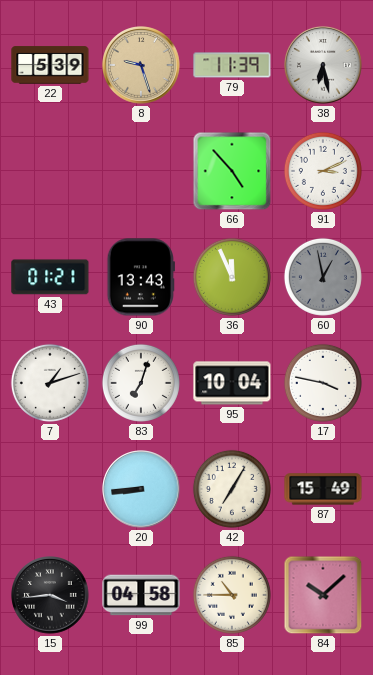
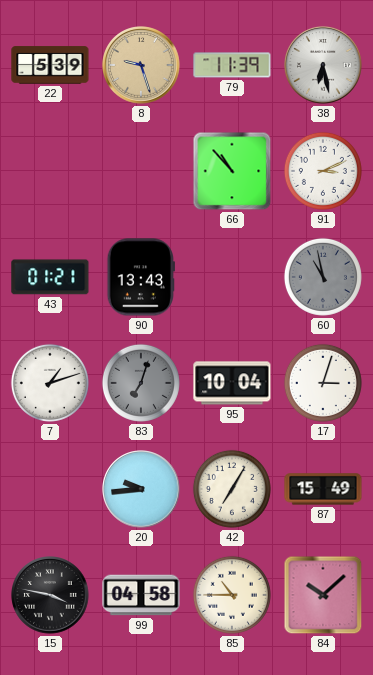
66: 4:53 -> 10:53 (232, 171)
36: 11:56 -> none (232, 277)
60: 12:58 -> 10:58 (323, 277)
83 dial: white -> grey (141, 383)
17: 3:47 -> 3:03 (323, 383)
20: 8:44 -> 9:44 (141, 489)
15: 3:44 -> 3:47 (50, 595)
